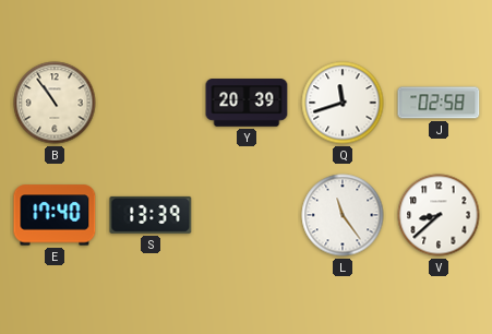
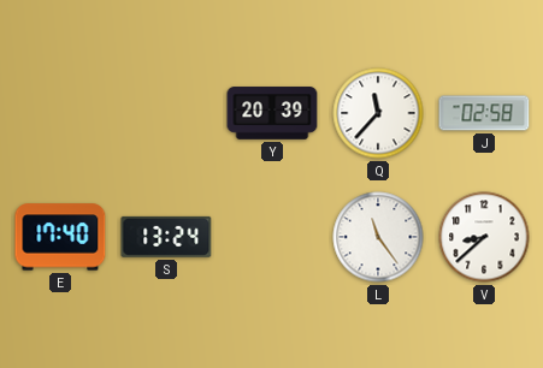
B: 10:54 -> none (55, 103)
Q: 11:42 -> 11:37 (378, 113)
S: 13:39 -> 13:24 (166, 237)
